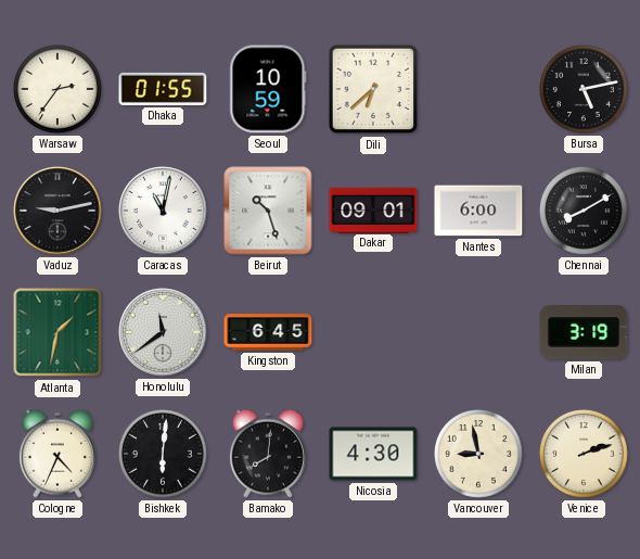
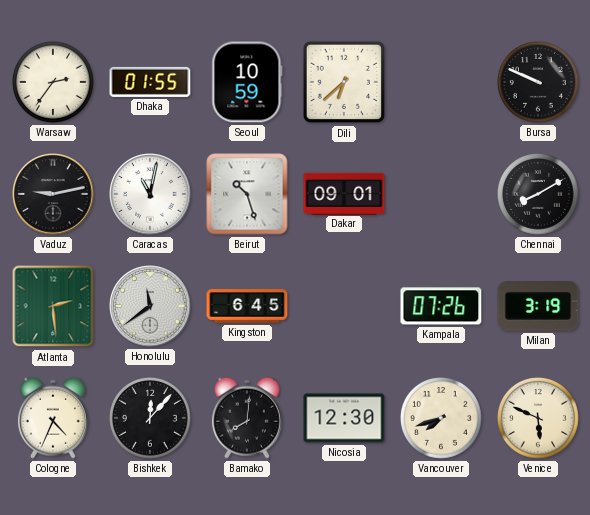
Bursa: 5:13 -> 9:49 (538, 82)
Nantes: 6:00 -> none (478, 211)
Atlanta: 1:32 -> 2:29 (53, 306)
Kampala: none -> 07:26 (441, 306)
Bishkek: 6:01 -> 12:07 (150, 418)
Nicosia: 4:30 -> 12:30 (344, 418)
Vancouver: 8:58 -> 7:42 (441, 418)
Venice: 2:12 -> 5:49 (538, 418)
